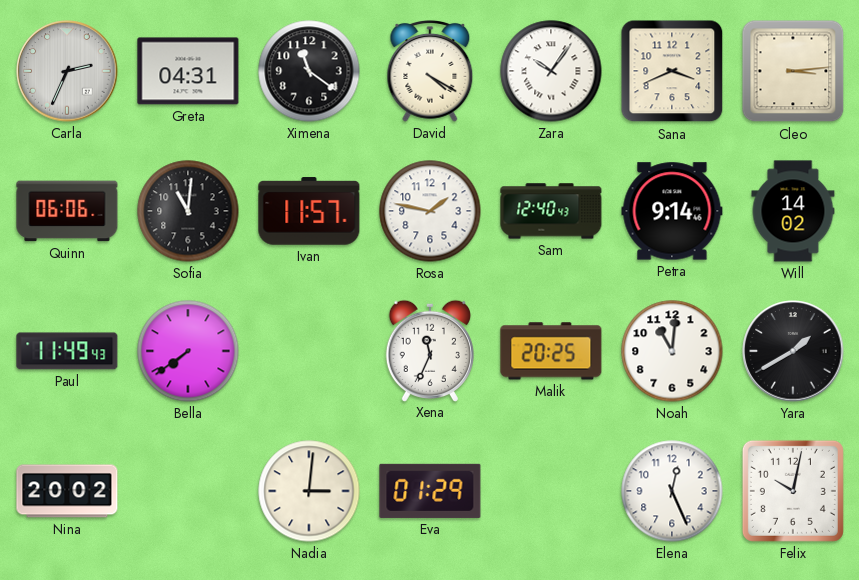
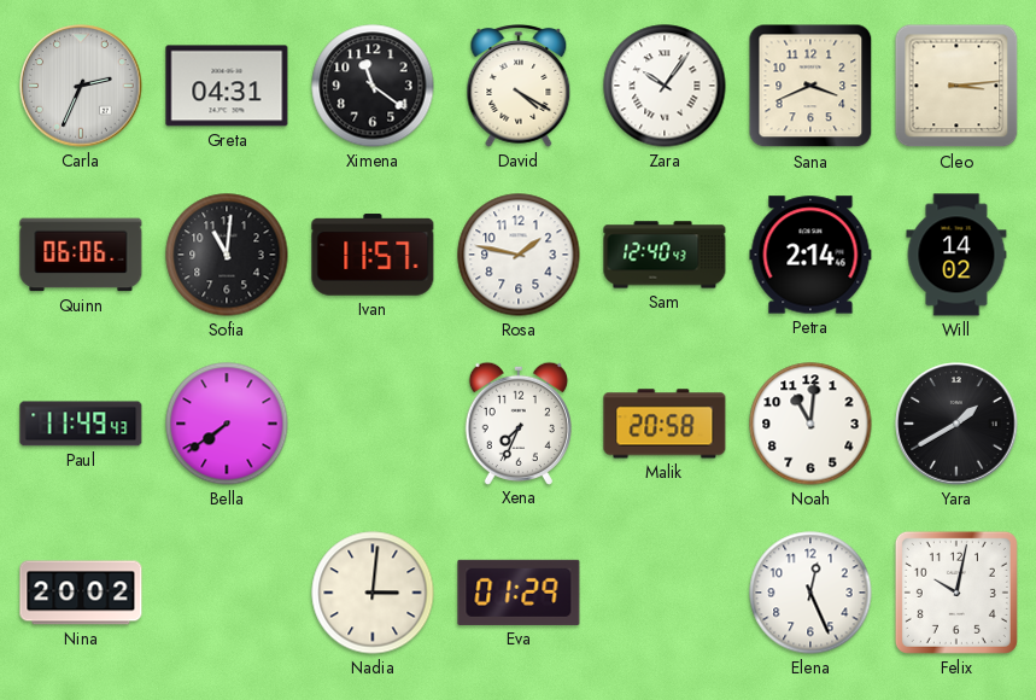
Petra: 9:14 -> 2:14 (810, 255)
Xena: 11:34 -> 7:34 (519, 422)
Malik: 20:25 -> 20:58 (665, 424)
